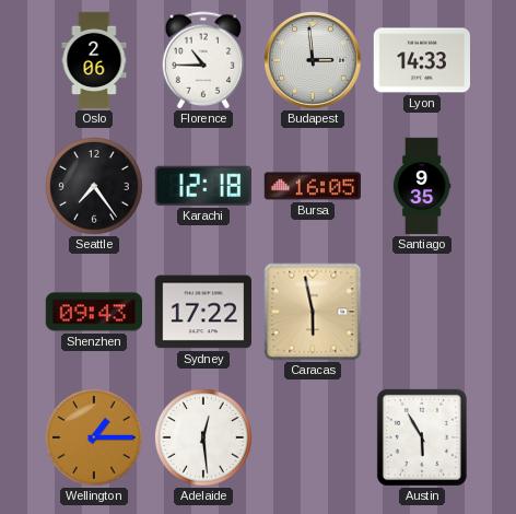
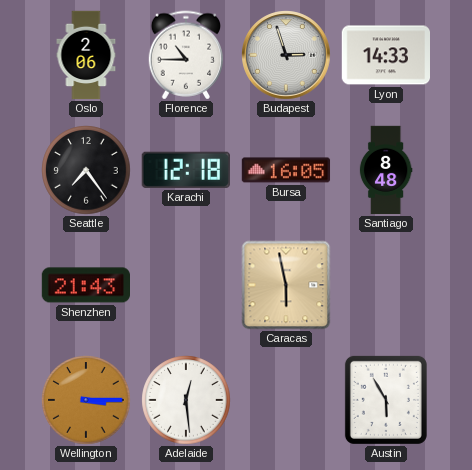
Budapest: 2:59 -> 2:57 (286, 55)
Santiago: 9:35 -> 8:48 (386, 170)
Shenzhen: 09:43 -> 21:43 (85, 285)
Sydney: 17:22 -> none (202, 312)
Wellington: 1:15 -> 3:15 (86, 400)
